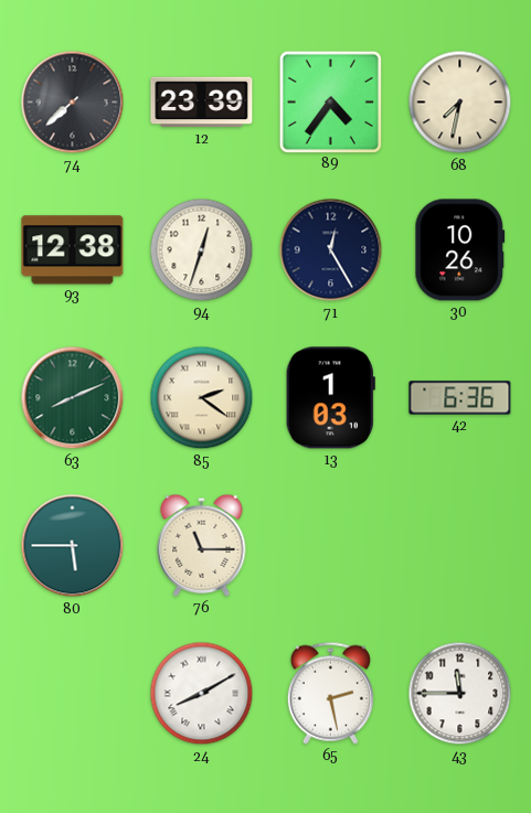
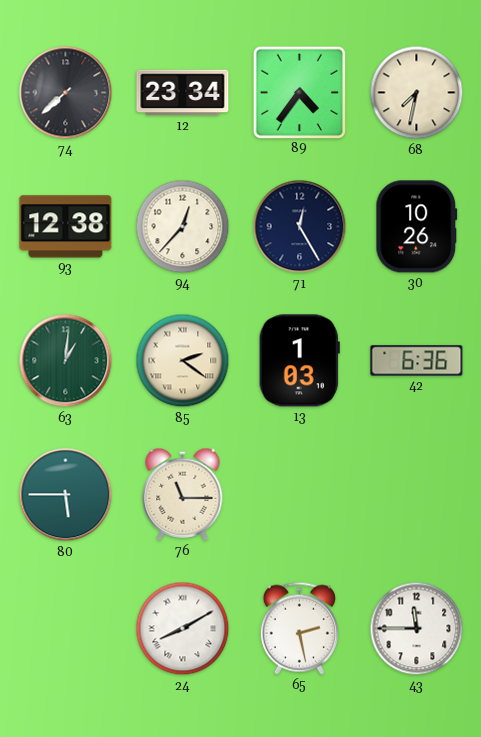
12: 23:39 -> 23:34 (183, 93)
94: 12:33 -> 12:37 (183, 227)
63: 8:11 -> 1:01 (66, 361)
